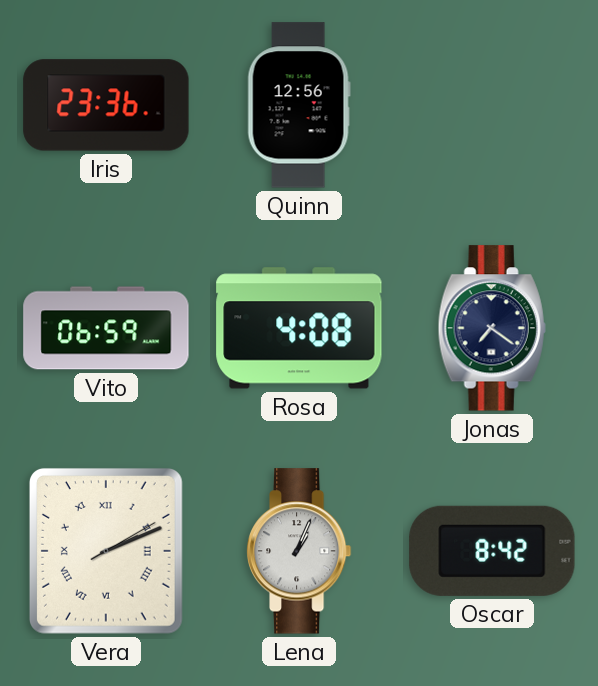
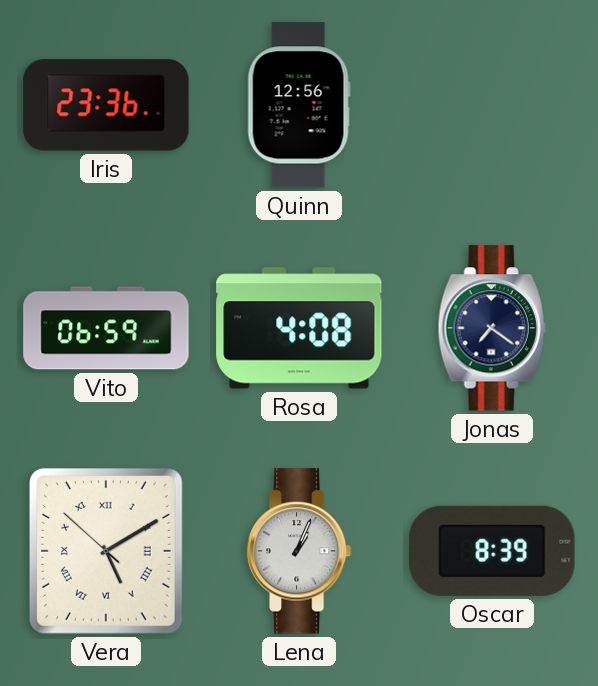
Vera: 2:11 -> 5:09 (106, 551)
Oscar: 8:42 -> 8:39 (492, 551)
